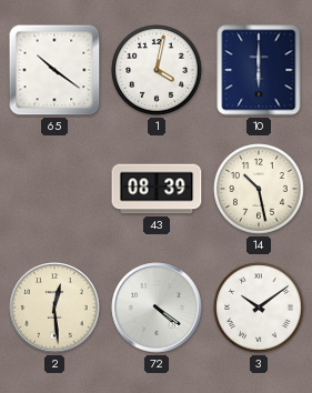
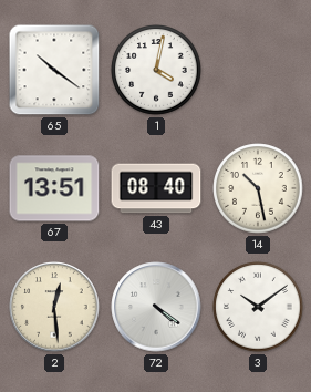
10: 6:00 -> none (259, 70)
67: none -> 13:51 (54, 188)
43: 08:39 -> 08:40 (156, 188)
